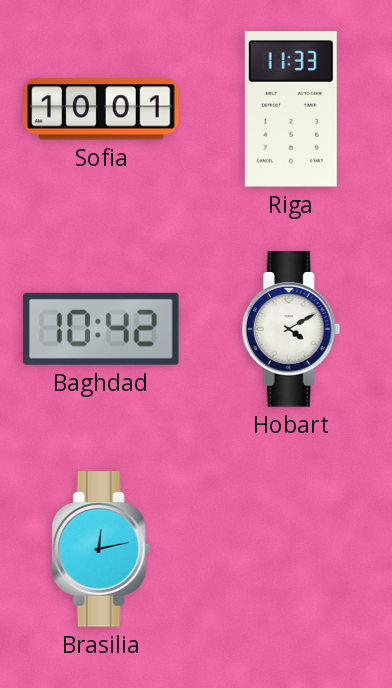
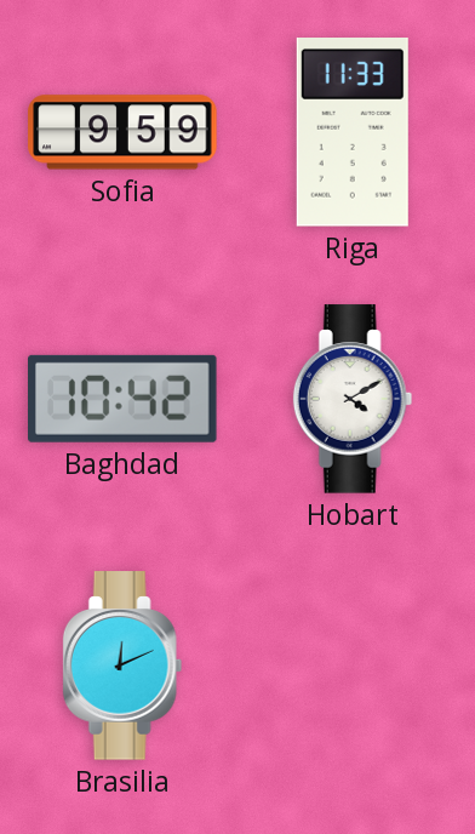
Sofia: 10:01 -> 9:59 (122, 132)
Brasilia: 12:13 -> 12:11 (122, 666)
